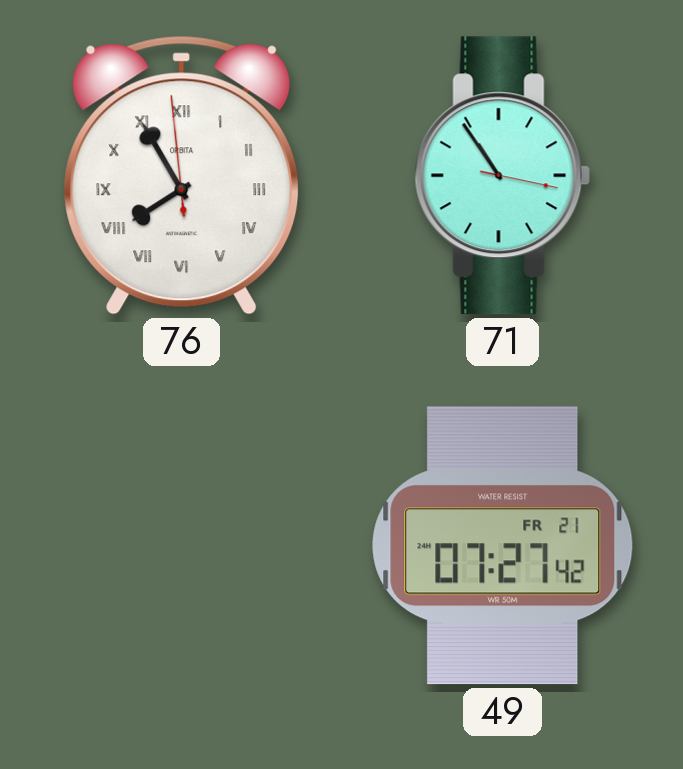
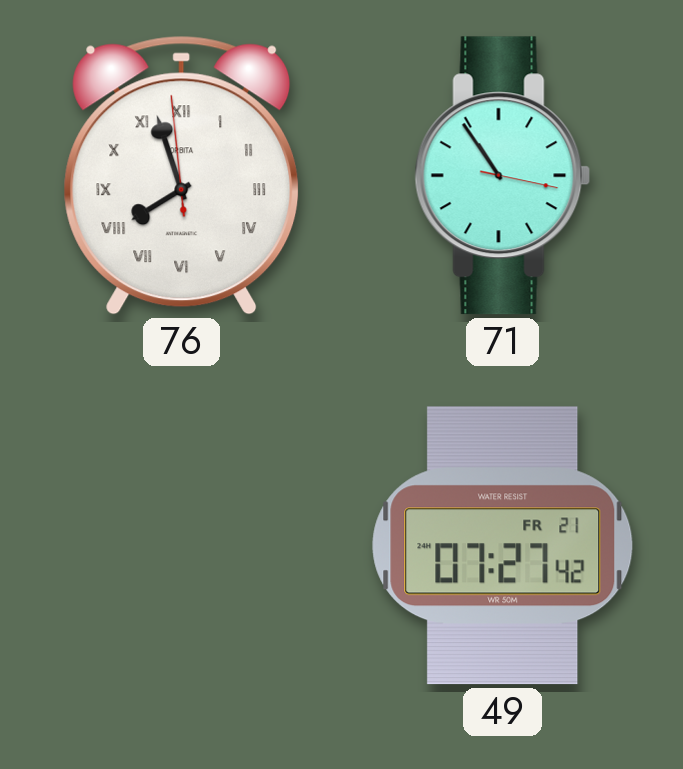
76: 7:54 -> 7:56 (182, 175)
